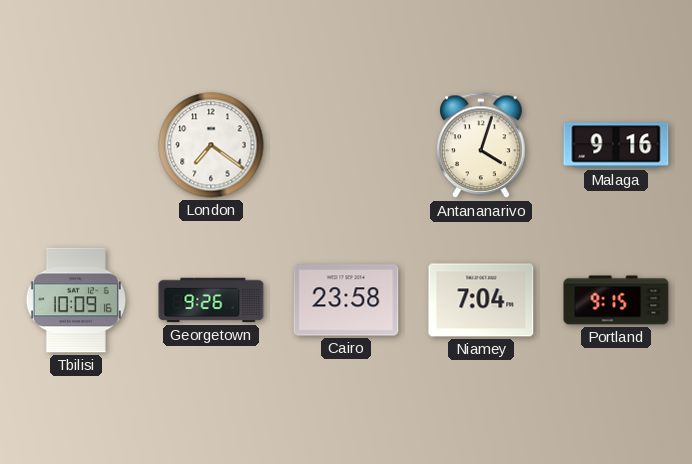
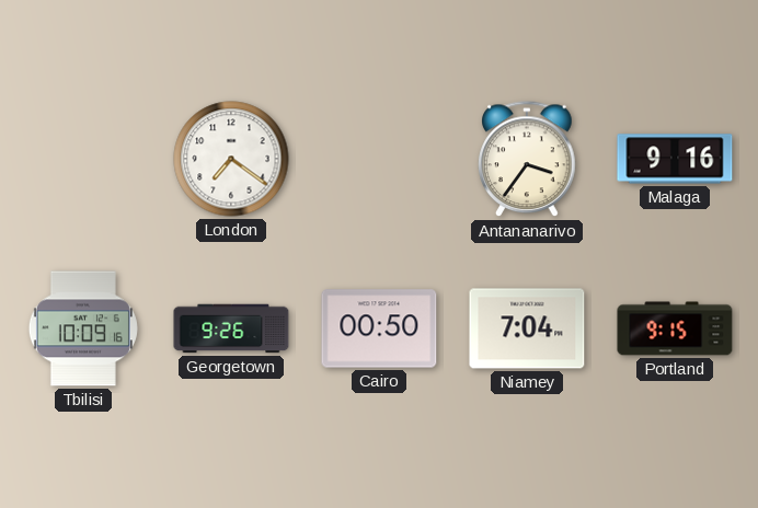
Antananarivo: 4:03 -> 3:36 (527, 160)
Cairo: 23:58 -> 00:50 (379, 328)
